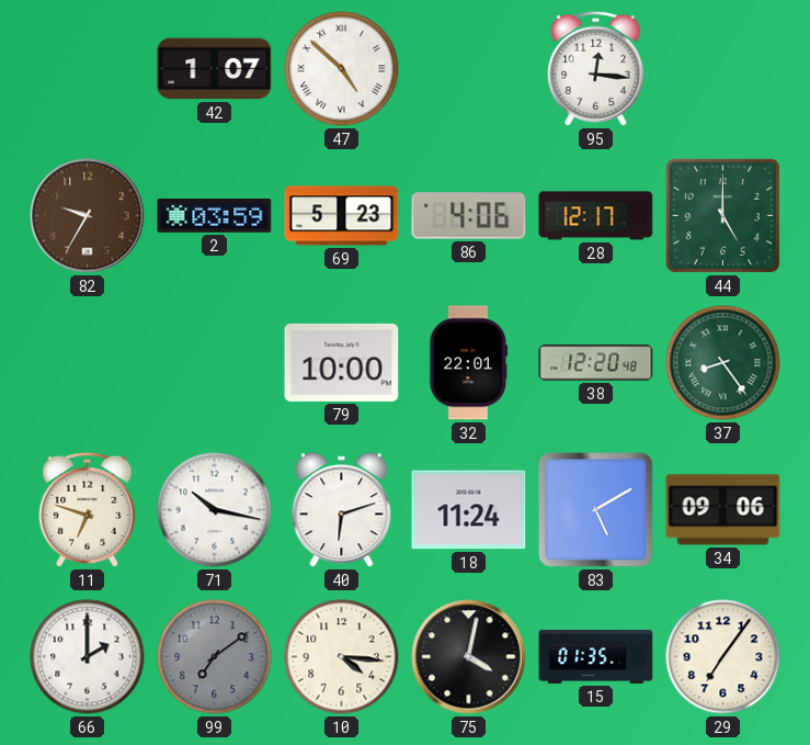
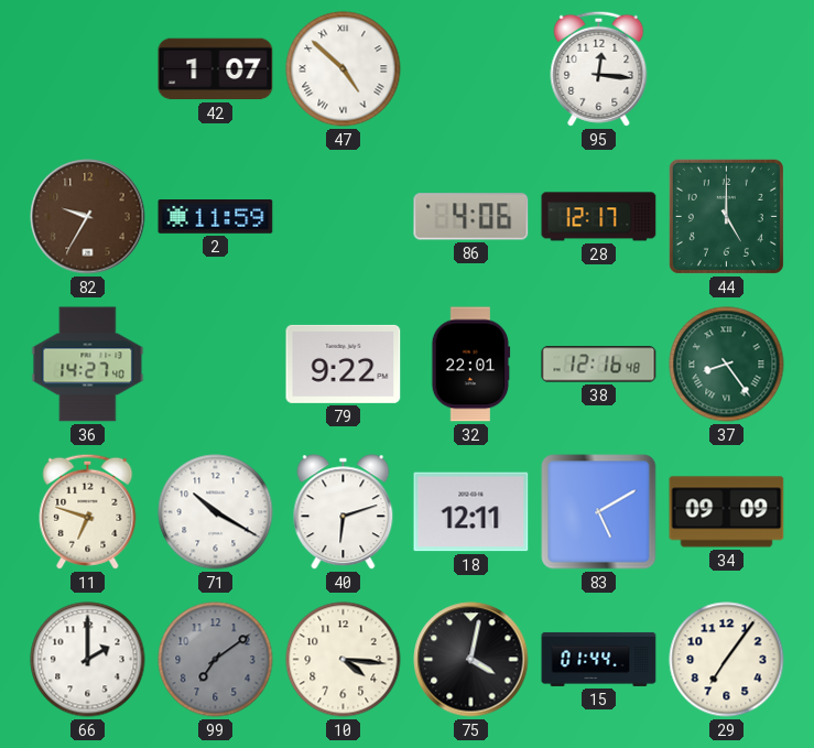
2: 03:59 -> 11:59 (216, 217)
69: 5:23 -> none (342, 216)
36: none -> 14:27 (88, 365)
79: 10:00 -> 9:22 (344, 364)
38: 12:20 -> 12:16 (599, 365)
71: 10:17 -> 10:20 (216, 512)
18: 11:24 -> 12:11 (471, 512)
34: 09:06 -> 09:09 (727, 512)
15: 01:35 -> 01:44 (599, 659)
